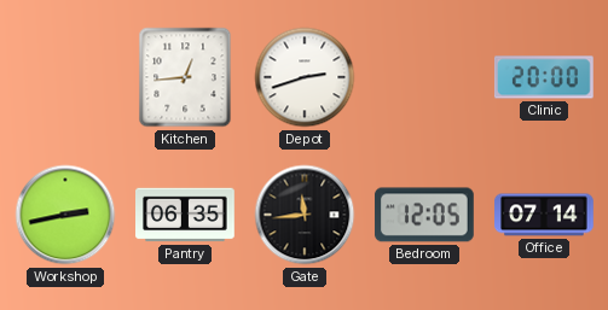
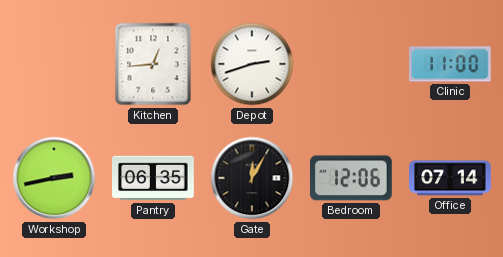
Clinic: 20:00 -> 11:00 (450, 64)
Gate: 11:44 -> 12:05 (252, 178)
Bedroom: 12:05 -> 12:06 (351, 178)
